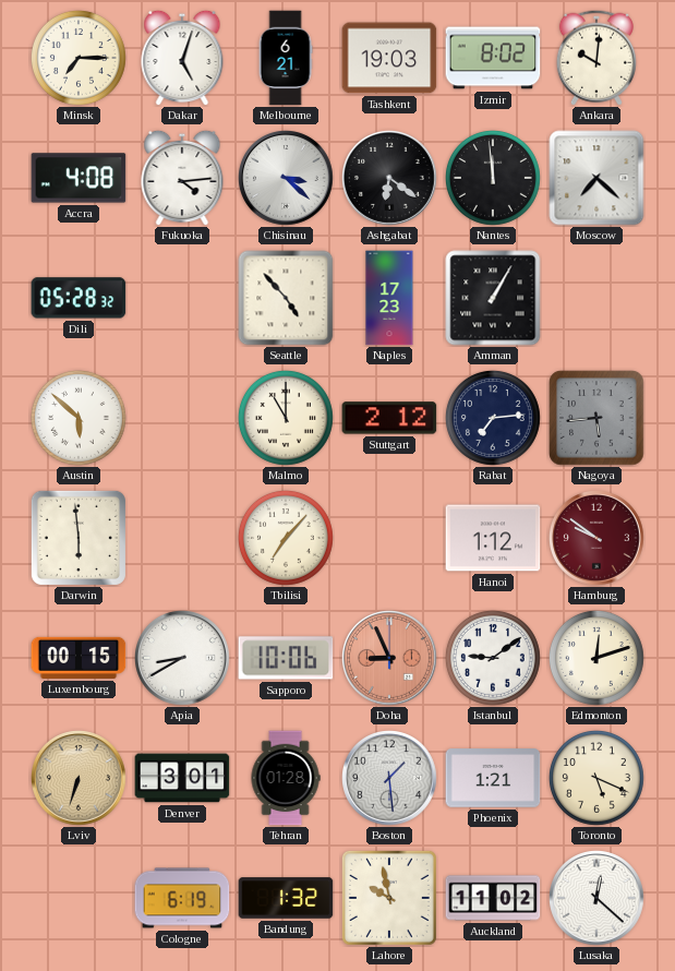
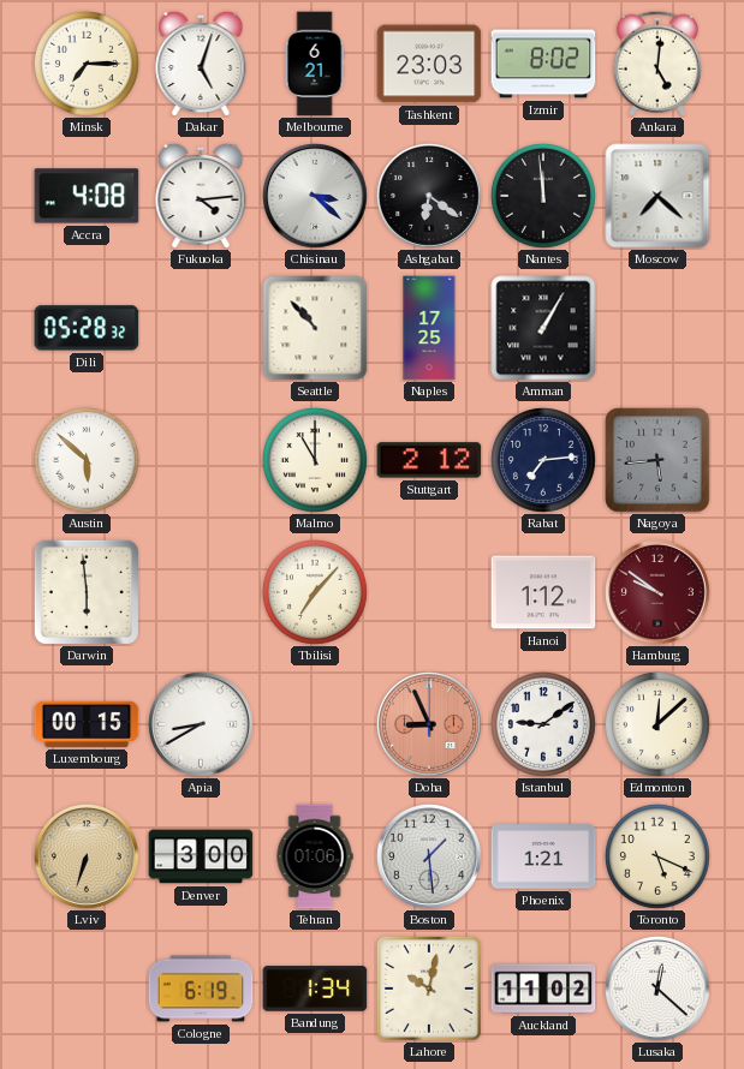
Tashkent: 19:03 -> 23:03 (429, 64)
Ankara: 10:01 -> 5:01 (657, 64)
Seattle: 4:53 -> 10:53 (315, 328)
Naples: 17:23 -> 17:25 (429, 328)
Sapporo: 10:06 -> none (286, 658)
Edmonton: 12:12 -> 12:08 (657, 724)
Denver: 3:01 -> 3:00 (201, 856)
Tehran: 01:28 -> 01:06 (315, 856)
Bandung: 1:32 -> 1:34 (315, 989)
Lahore: 9:58 -> 10:02 (429, 989)
